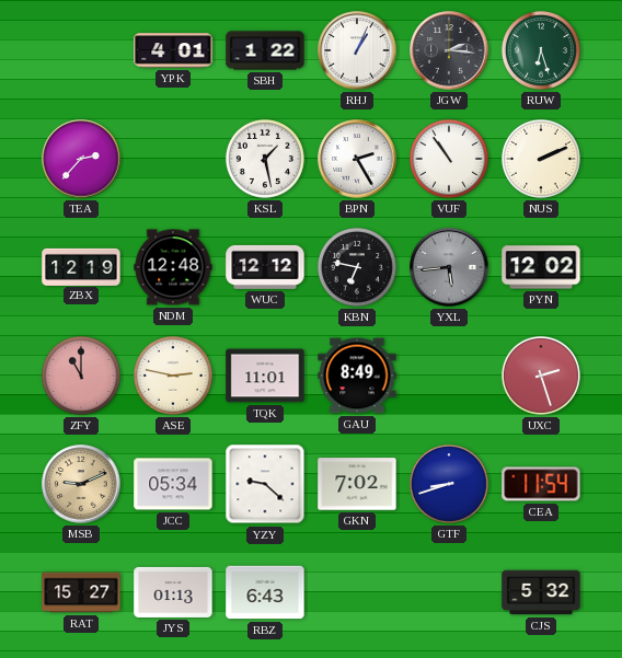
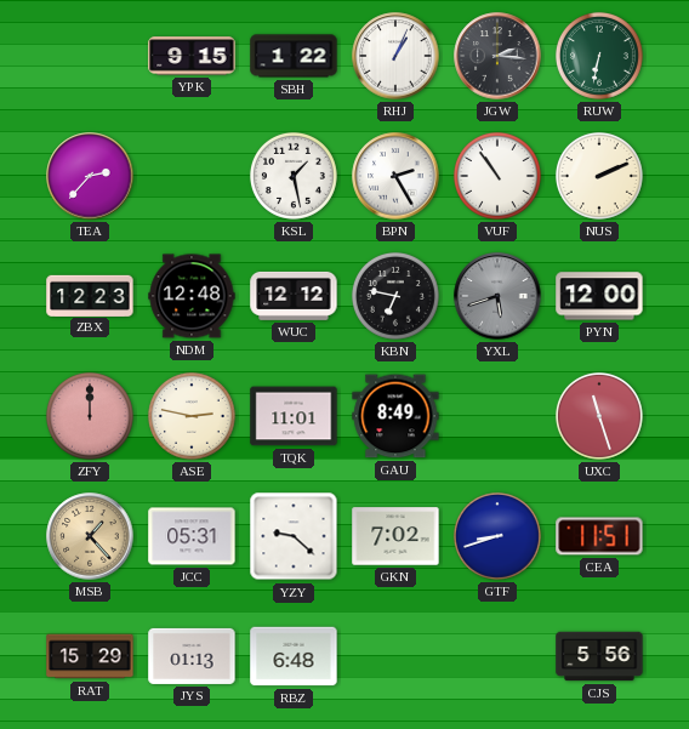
YPK: 4:01 -> 9:15 (192, 56)
RUW: 6:27 -> 6:32 (599, 56)
ZBX: 12:19 -> 12:23 (90, 295)
YXL: 5:44 -> 5:42 (497, 296)
PYN: 12:02 -> 12:00 (599, 296)
ZFY: 11:00 -> 12:00 (90, 416)
UXC: 2:27 -> 11:27 (599, 416)
MSB: 9:11 -> 1:23 (90, 536)
JCC: 05:34 -> 05:31 (192, 536)
CEA: 11:54 -> 11:51 (599, 536)
RAT: 15:27 -> 15:29 (90, 656)
RBZ: 6:43 -> 6:48 (294, 656)
CJS: 5:32 -> 5:56 (599, 656)
